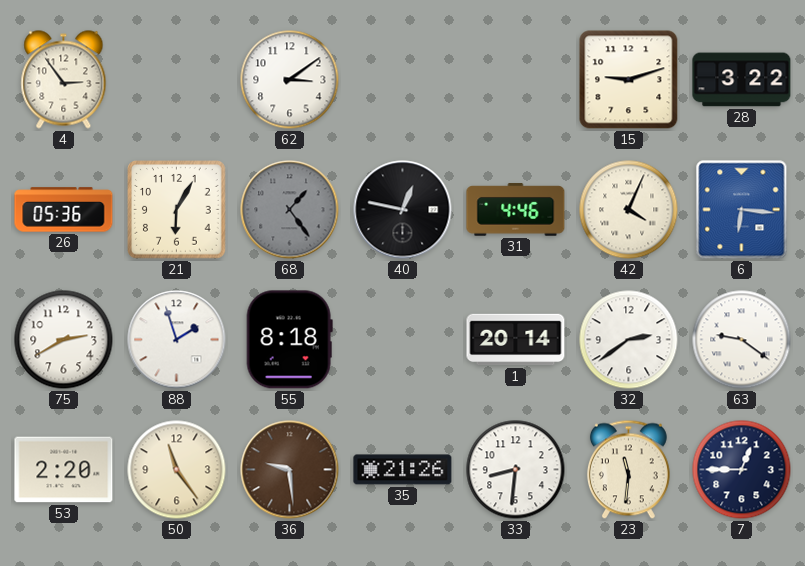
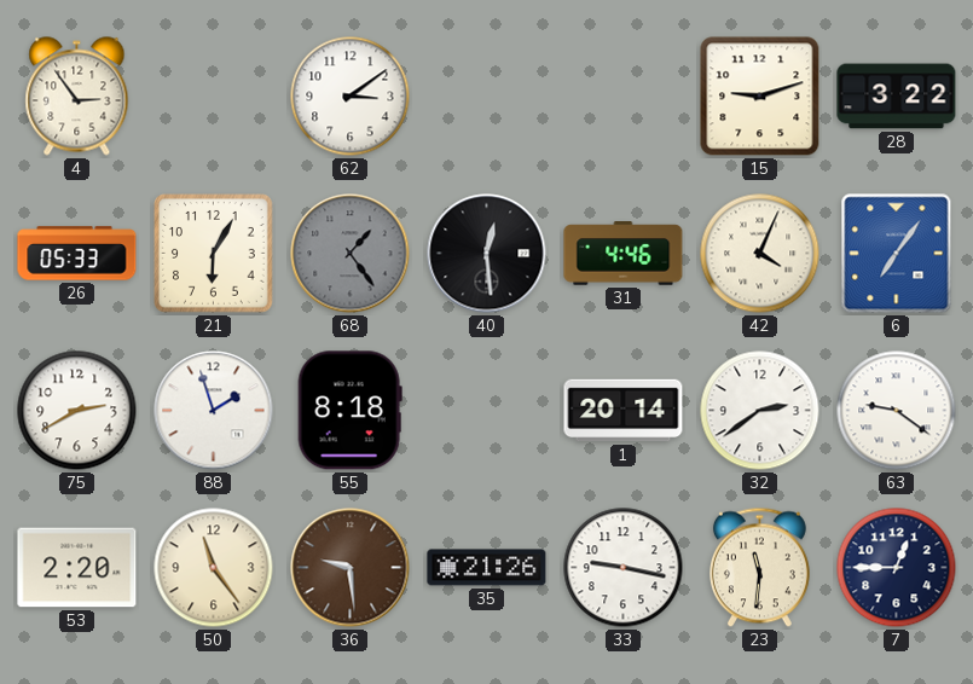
26: 05:36 -> 05:33 (77, 254)
40: 12:47 -> 12:29 (487, 254)
6: 6:16 -> 7:06 (897, 254)
33: 8:31 -> 9:17 (624, 568)
